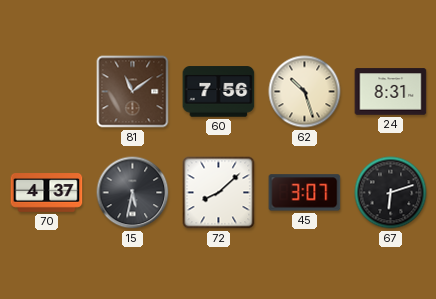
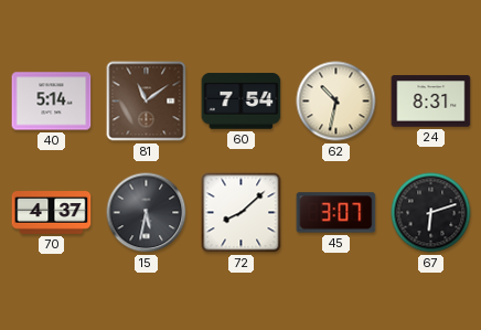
40: none -> 5:14 (52, 102)
60: 7:56 -> 7:54 (242, 102)
62: 10:27 -> 10:32 (336, 102)
